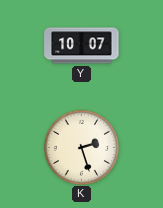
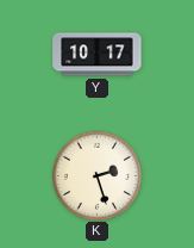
Y: 10:07 -> 10:17 (98, 55)
